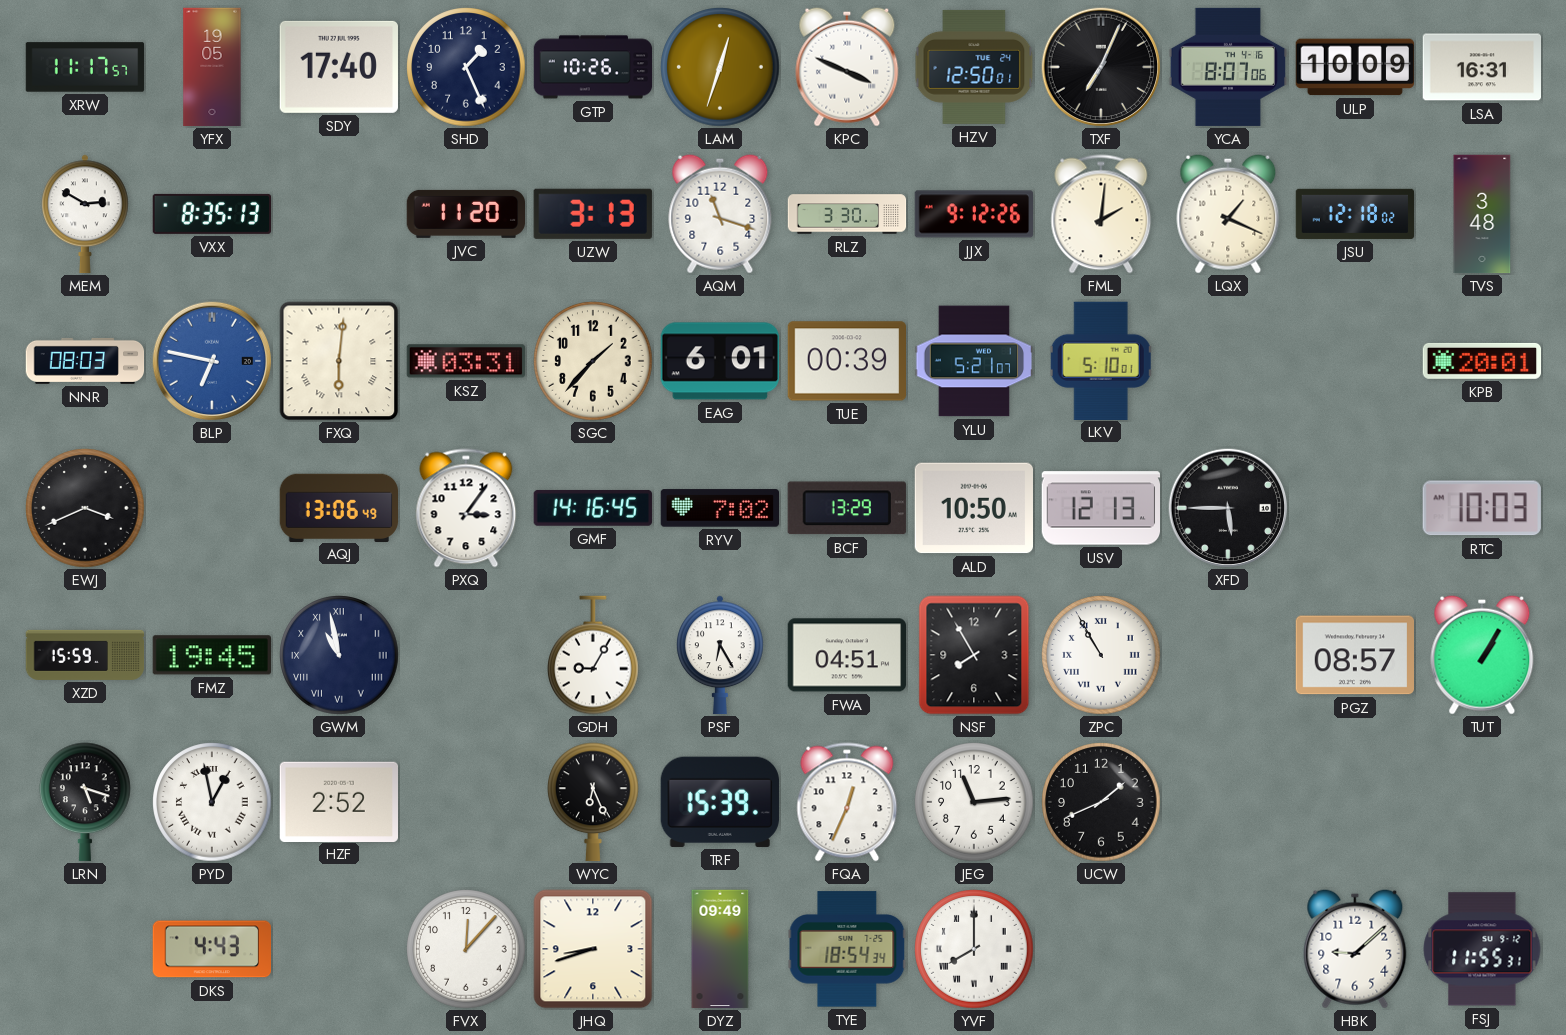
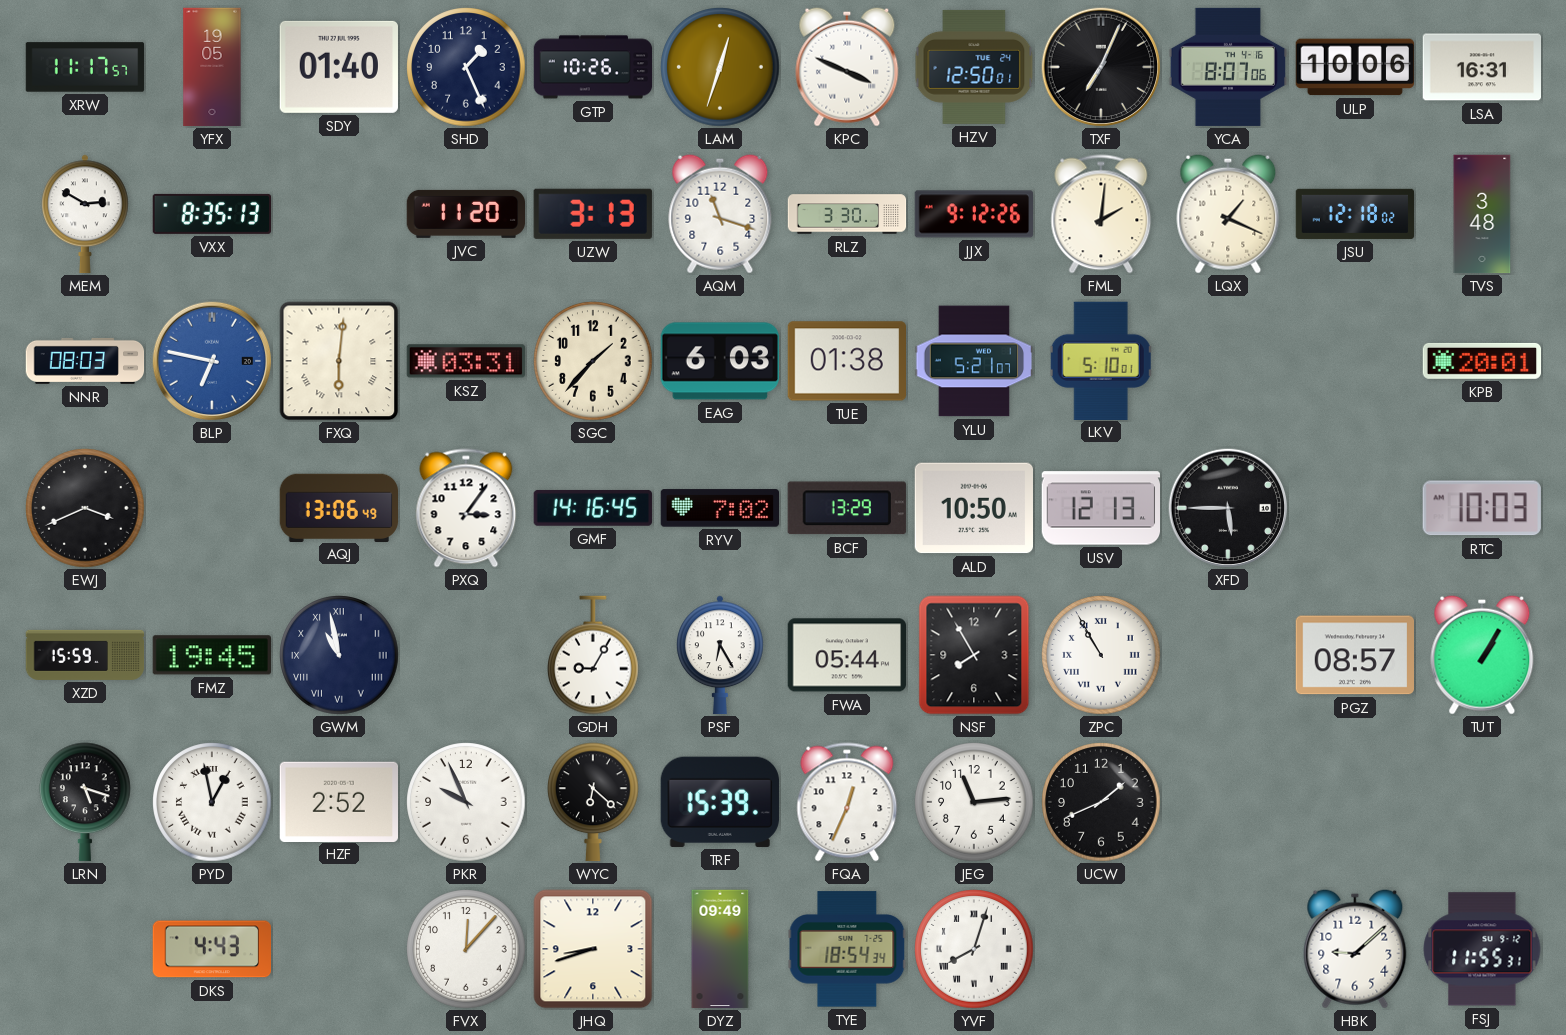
SDY: 17:40 -> 01:40 (338, 67)
ULP: 10:09 -> 10:06 (1354, 67)
EAG: 6:01 -> 6:03 (719, 361)
TUE: 00:39 -> 01:38 (846, 361)
FWA: 04:51 -> 05:44 (846, 655)
PKR: none -> 9:56 (466, 802)
WYC: 6:26 -> 6:22 (594, 802)
YVF: 8:00 -> 8:03 (974, 949)
